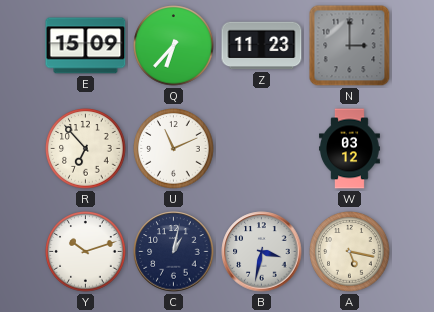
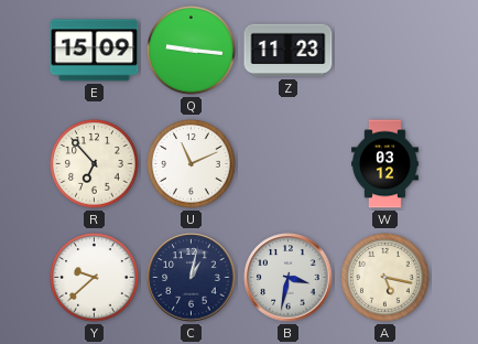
Q: 6:37 -> 9:16 (192, 51)
N: 3:00 -> none (350, 46)
Y: 10:12 -> 9:38 (95, 278)
